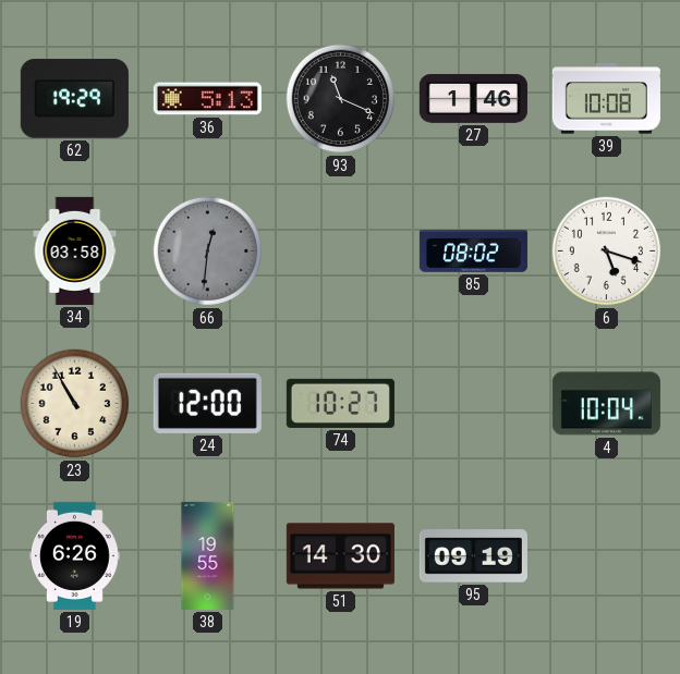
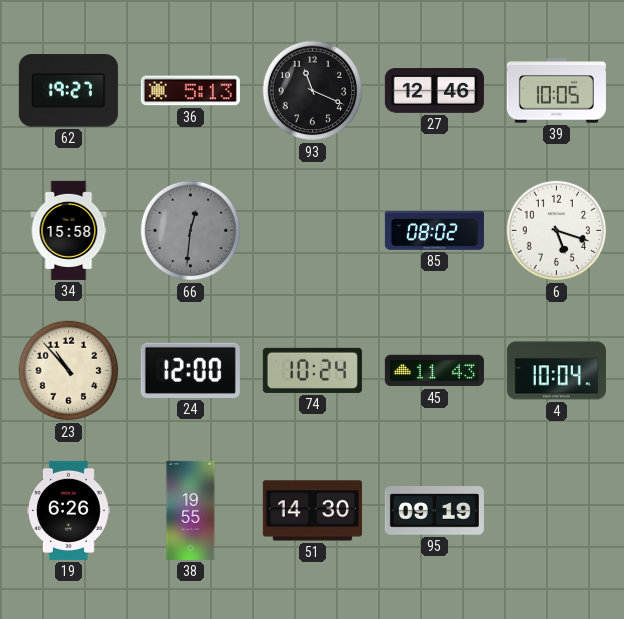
62: 19:29 -> 19:27 (68, 91)
27: 1:46 -> 12:46 (434, 91)
39: 10:08 -> 10:05 (556, 91)
34: 03:58 -> 15:58 (69, 230)
23: 10:55 -> 10:53 (69, 371)
74: 10:27 -> 10:24 (312, 370)
45: none -> 11:43 (434, 371)
